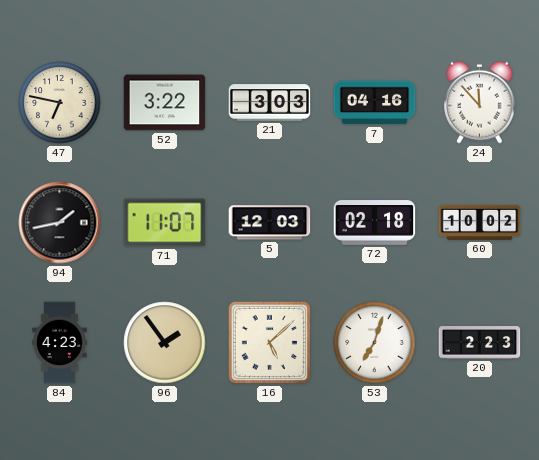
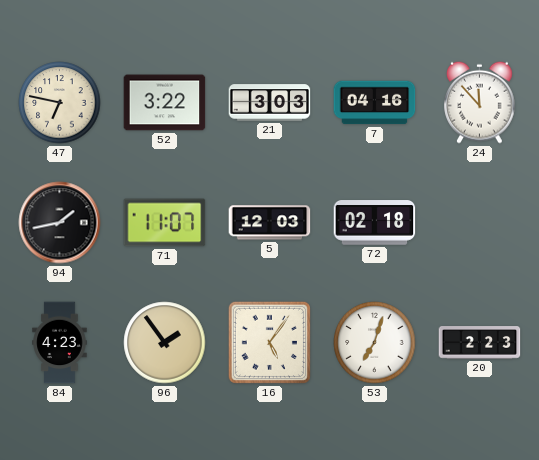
60: 10:02 -> none (480, 222)
16: 5:08 -> 5:06 (269, 342)
